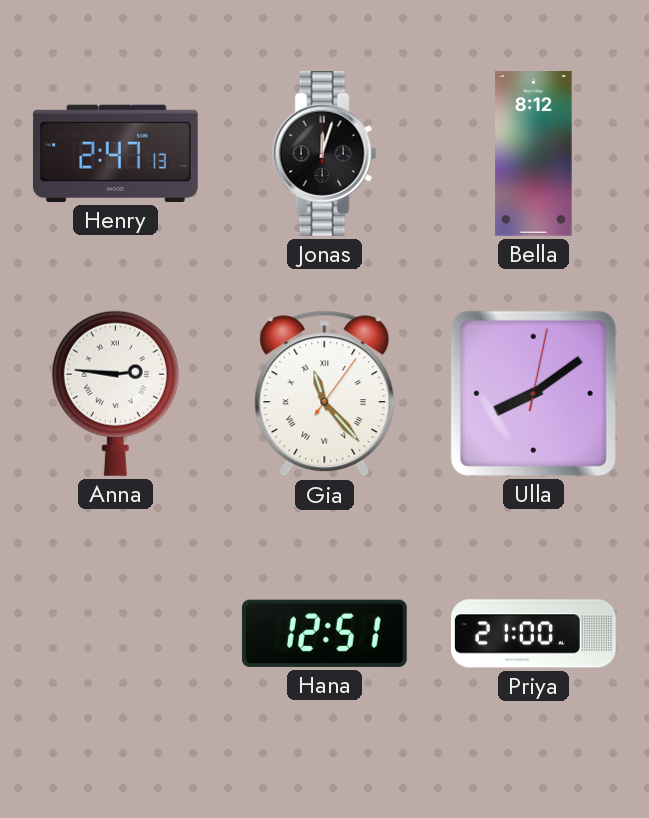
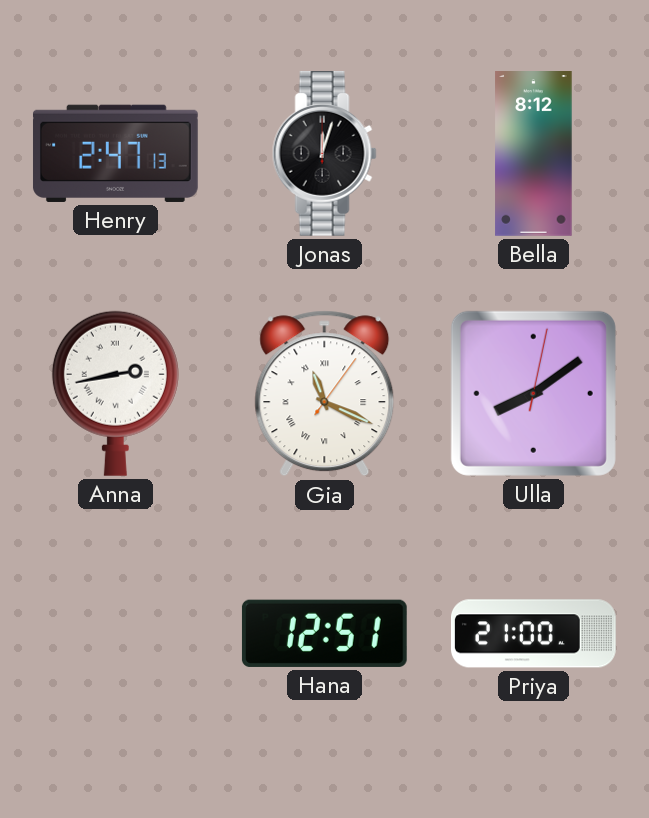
Anna: 2:46 -> 2:43 (115, 393)
Gia: 11:23 -> 11:19 (325, 394)
